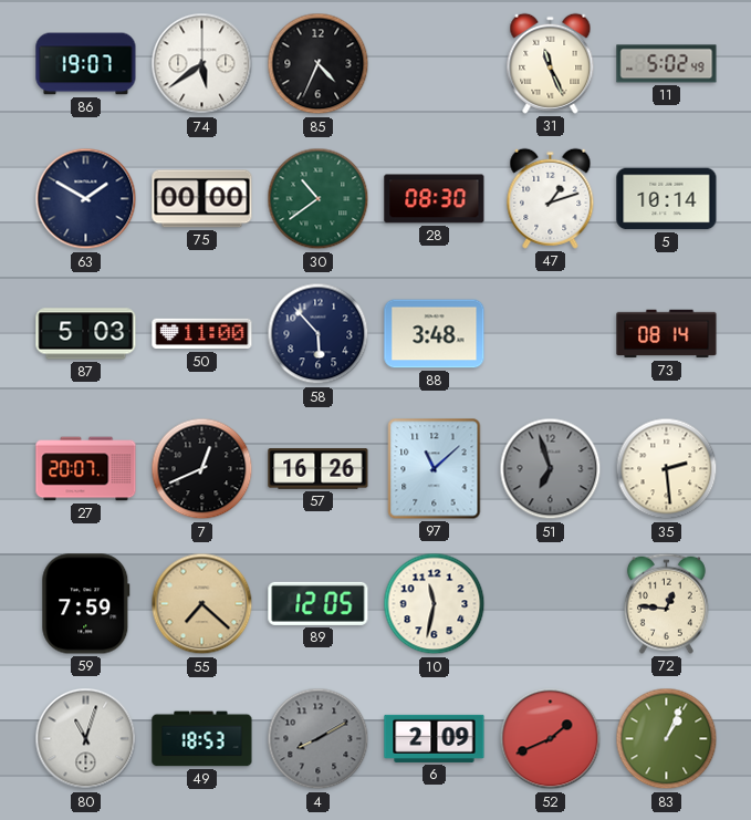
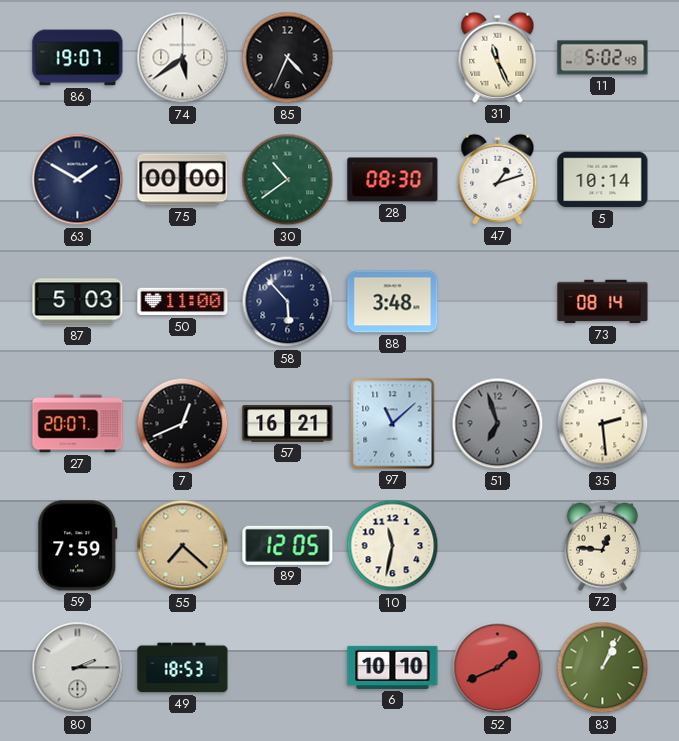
57: 16:26 -> 16:21 (288, 424)
80: 11:03 -> 2:15 (78, 668)
4: 8:10 -> none (319, 739)
6: 2:09 -> 10:10 (393, 667)
